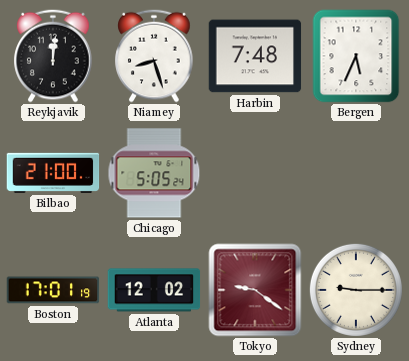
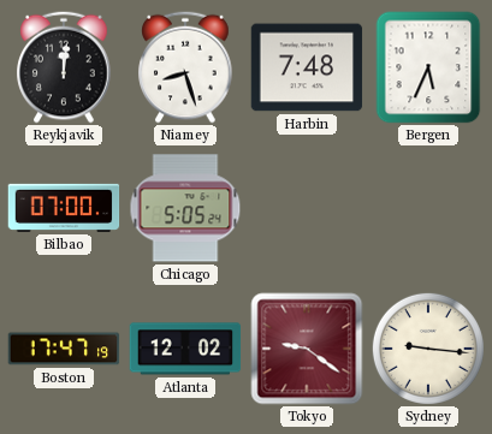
Bilbao: 21:00 -> 07:00 (64, 208)
Boston: 17:01 -> 17:47 (64, 349)
Sydney: 9:15 -> 9:16 (428, 349)
